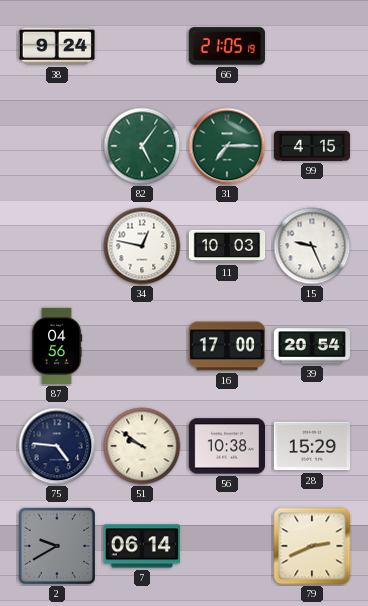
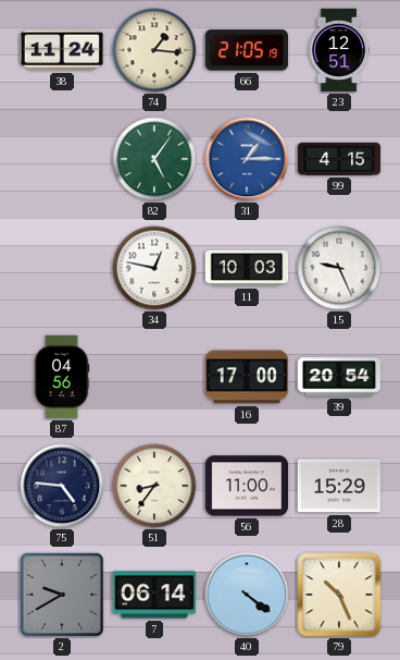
38: 9:24 -> 11:24 (61, 50)
74: none -> 1:16 (154, 50)
23: none -> 12:51 (339, 50)
31: 7:15 -> 1:15 (247, 159)
31 dial: green -> blue (247, 159)
51: 9:51 -> 8:36 (154, 486)
56: 10:38 -> 11:00 (246, 486)
40: none -> 4:21 (247, 595)
79: 2:41 -> 10:26 (339, 595)
